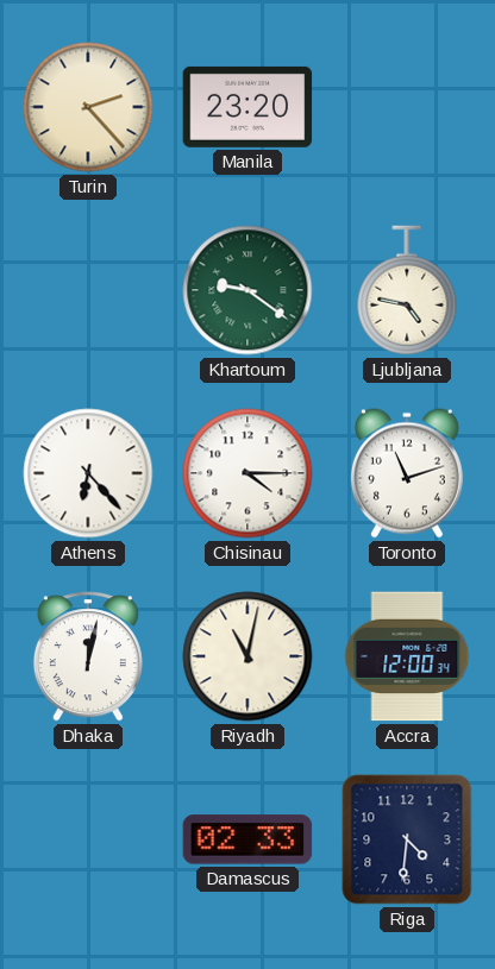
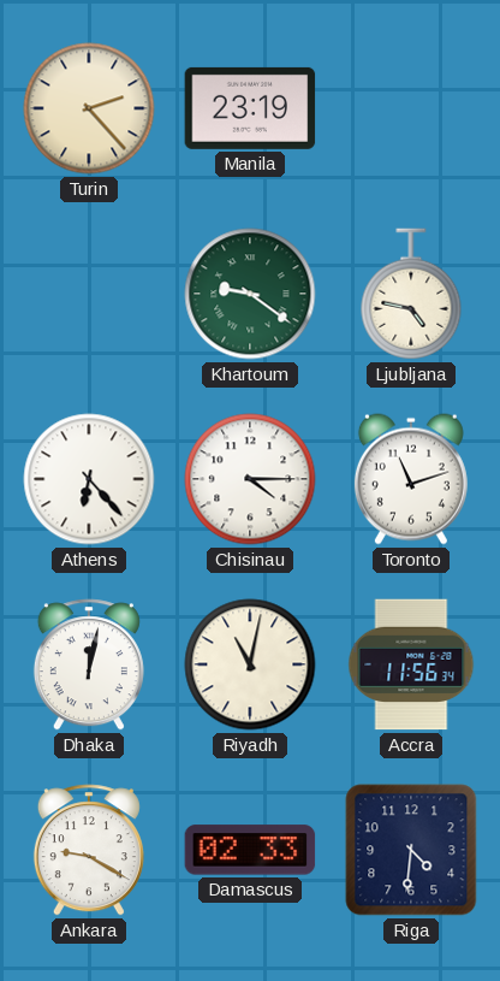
Manila: 23:20 -> 23:19 (250, 108)
Accra: 12:00 -> 11:56 (411, 664)
Ankara: none -> 9:20 (89, 850)
